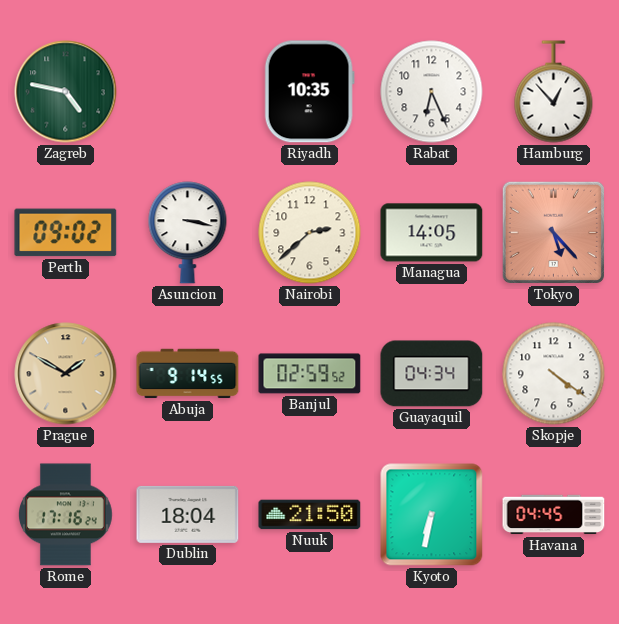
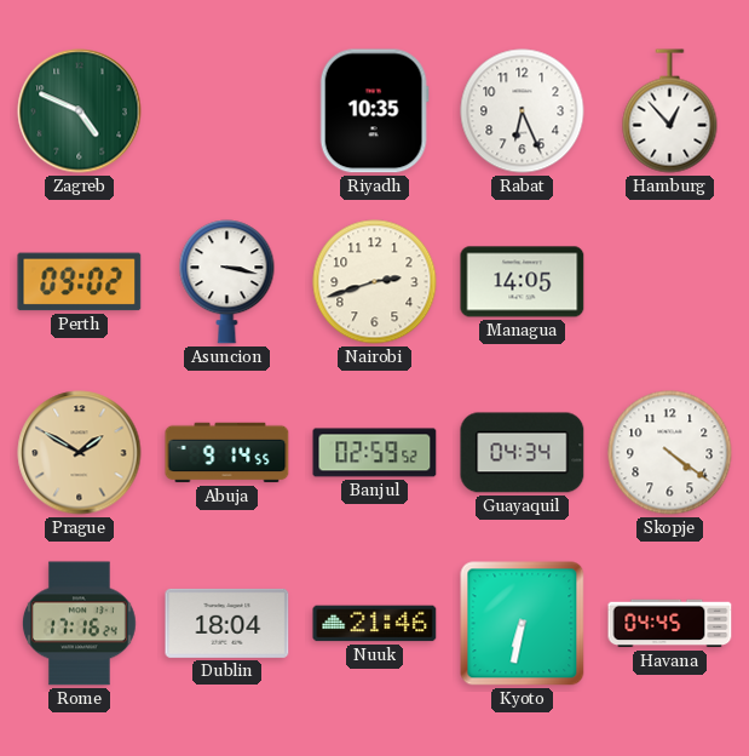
Zagreb: 4:47 -> 4:49 (80, 111)
Nairobi: 2:38 -> 2:42 (375, 282)
Tokyo: 5:23 -> none (553, 232)
Nuuk: 21:50 -> 21:46 (375, 624)
